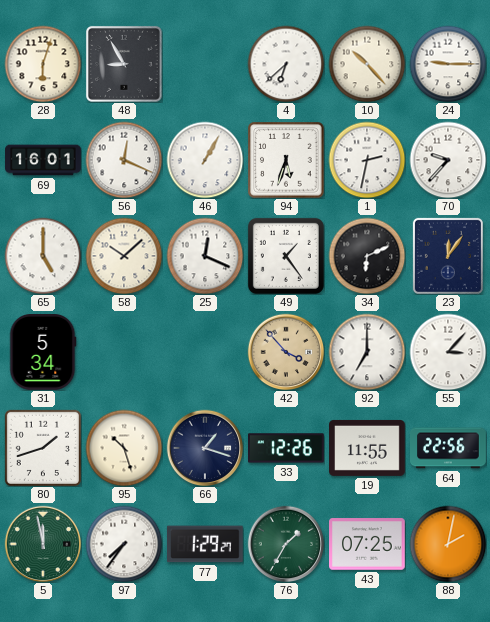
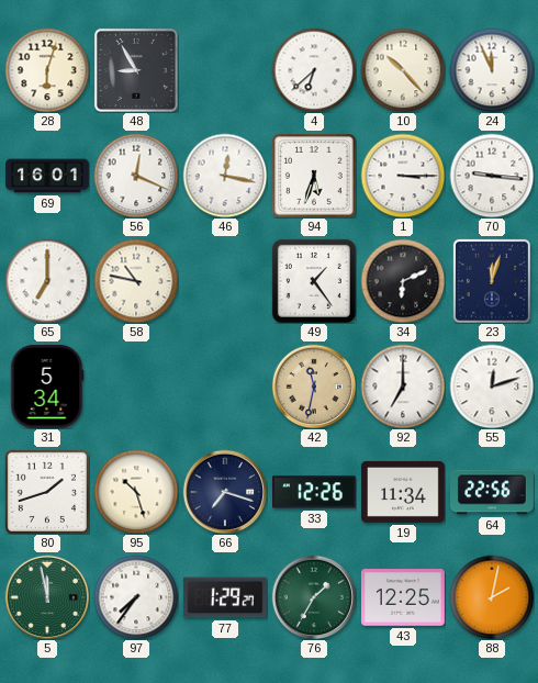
24: 9:15 -> 11:56 (492, 70)
46: 1:05 -> 12:17 (225, 176)
1: 2:32 -> 3:15 (403, 176)
70: 9:37 -> 9:16 (492, 176)
65: 5:00 -> 7:00 (47, 281)
58: 10:08 -> 10:47 (136, 281)
25: 12:19 -> none (205, 256)
23: 12:06 -> 12:03 (492, 281)
42: 3:53 -> 11:32 (314, 387)
55: 3:07 -> 12:12 (492, 387)
66: 1:18 -> 7:18 (225, 492)
19: 11:55 -> 11:34 (404, 492)
43: 07:25 -> 12:25 (404, 597)
